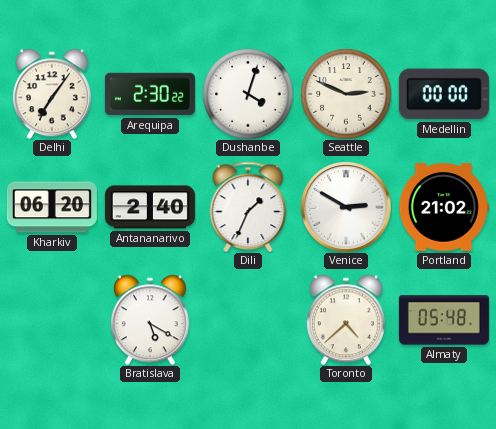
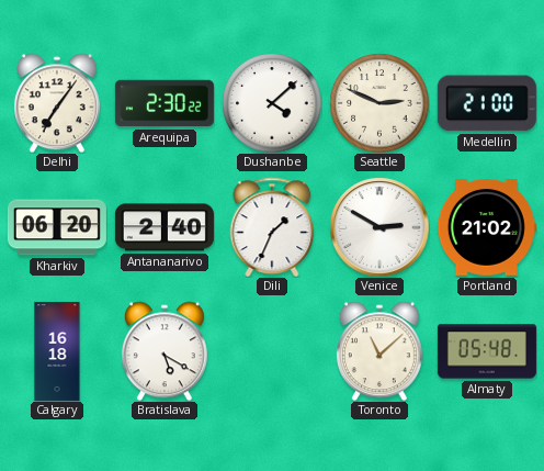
Dushanbe: 4:03 -> 4:08 (272, 103)
Medellin: 00:00 -> 21:00 (487, 103)
Calgary: none -> 16:18 (57, 351)
Toronto: 4:38 -> 11:08 (379, 351)
